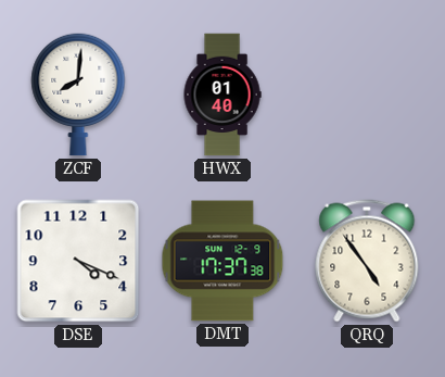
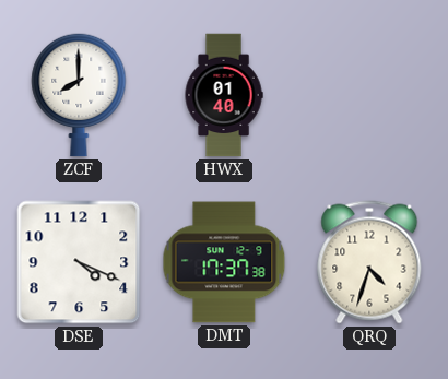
ZCF: 8:01 -> 8:00 (79, 95)
QRQ: 4:54 -> 4:33 (369, 262)
